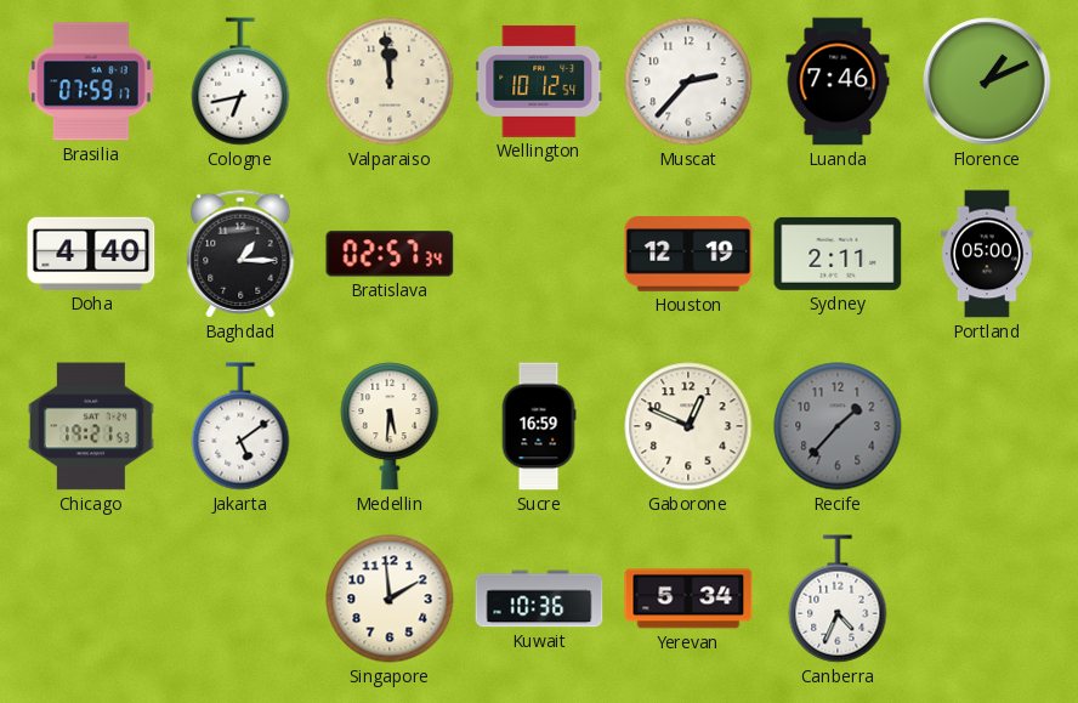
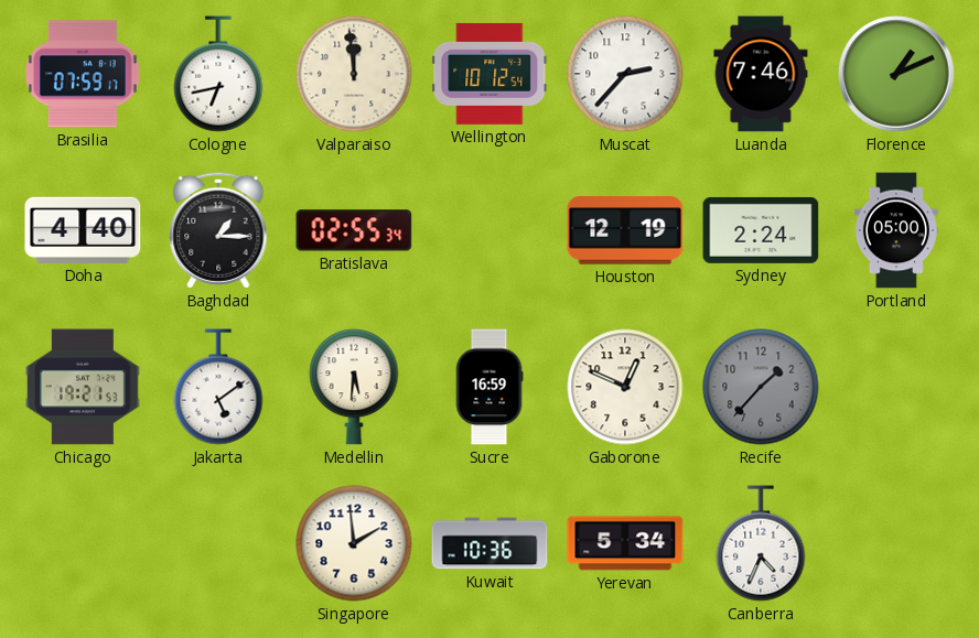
Bratislava: 02:57 -> 02:55 (354, 230)
Sydney: 2:11 -> 2:24 (761, 230)
